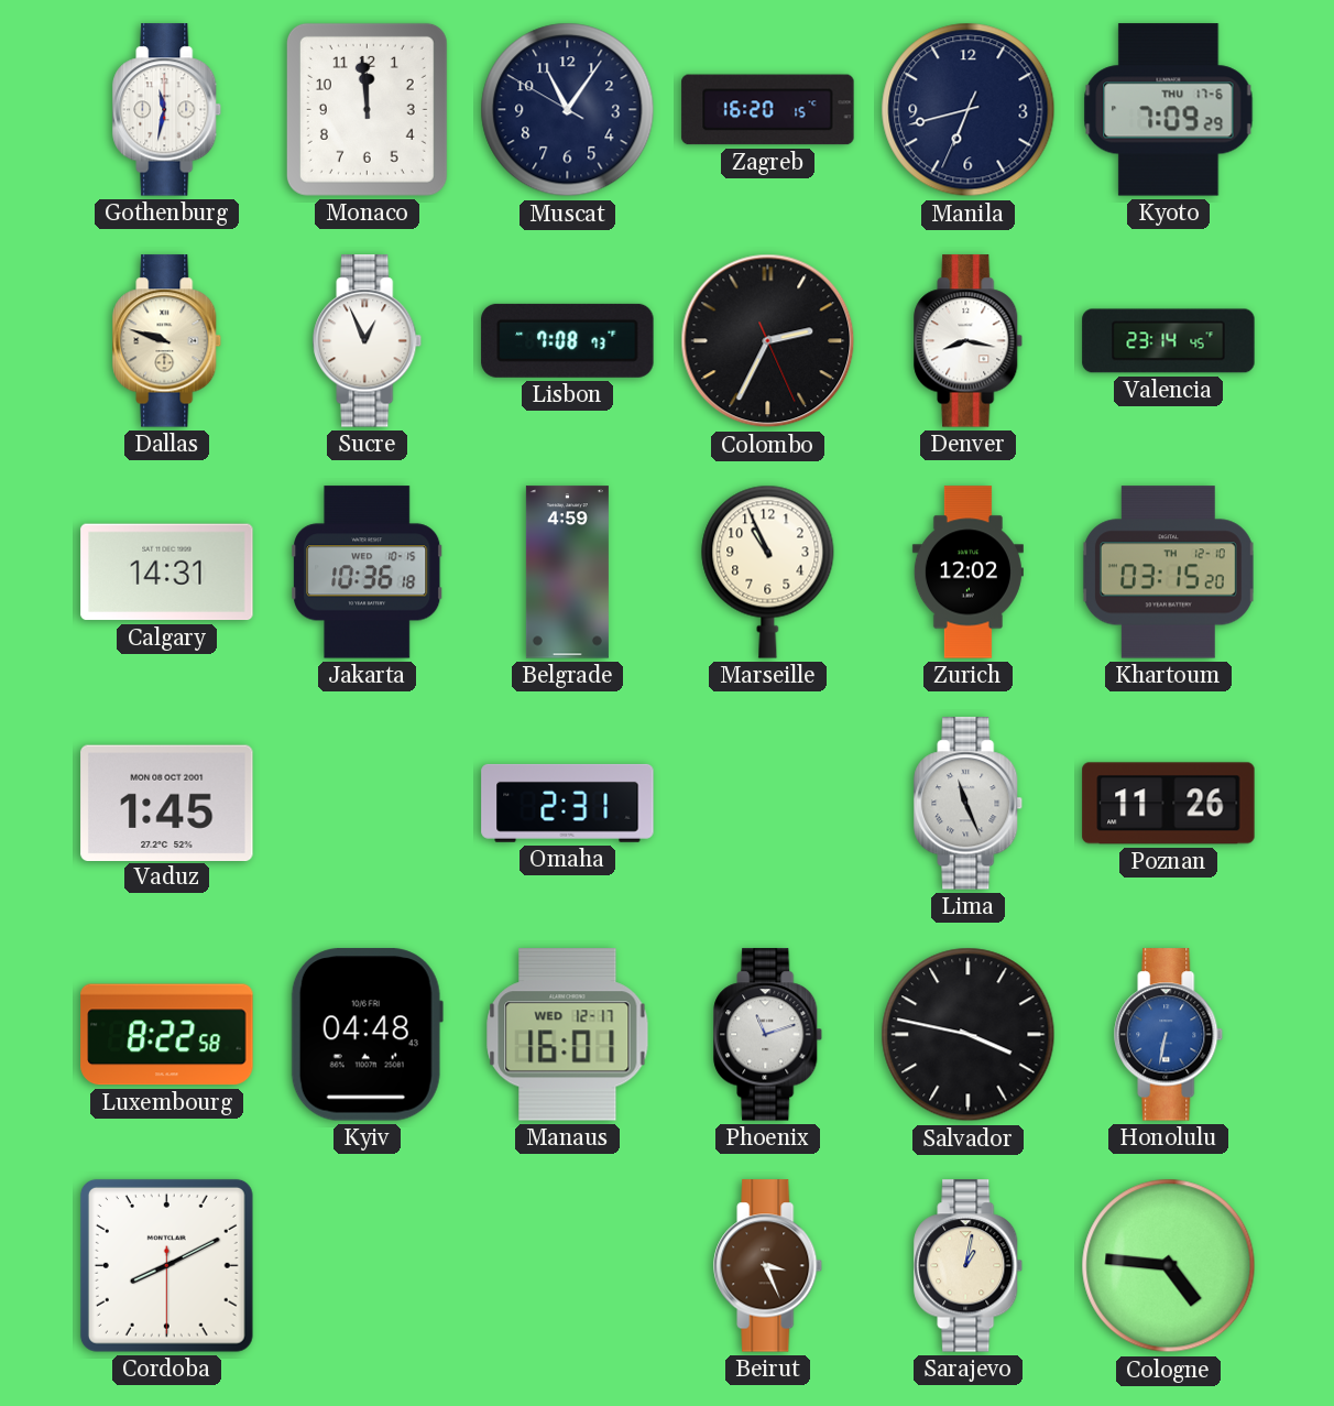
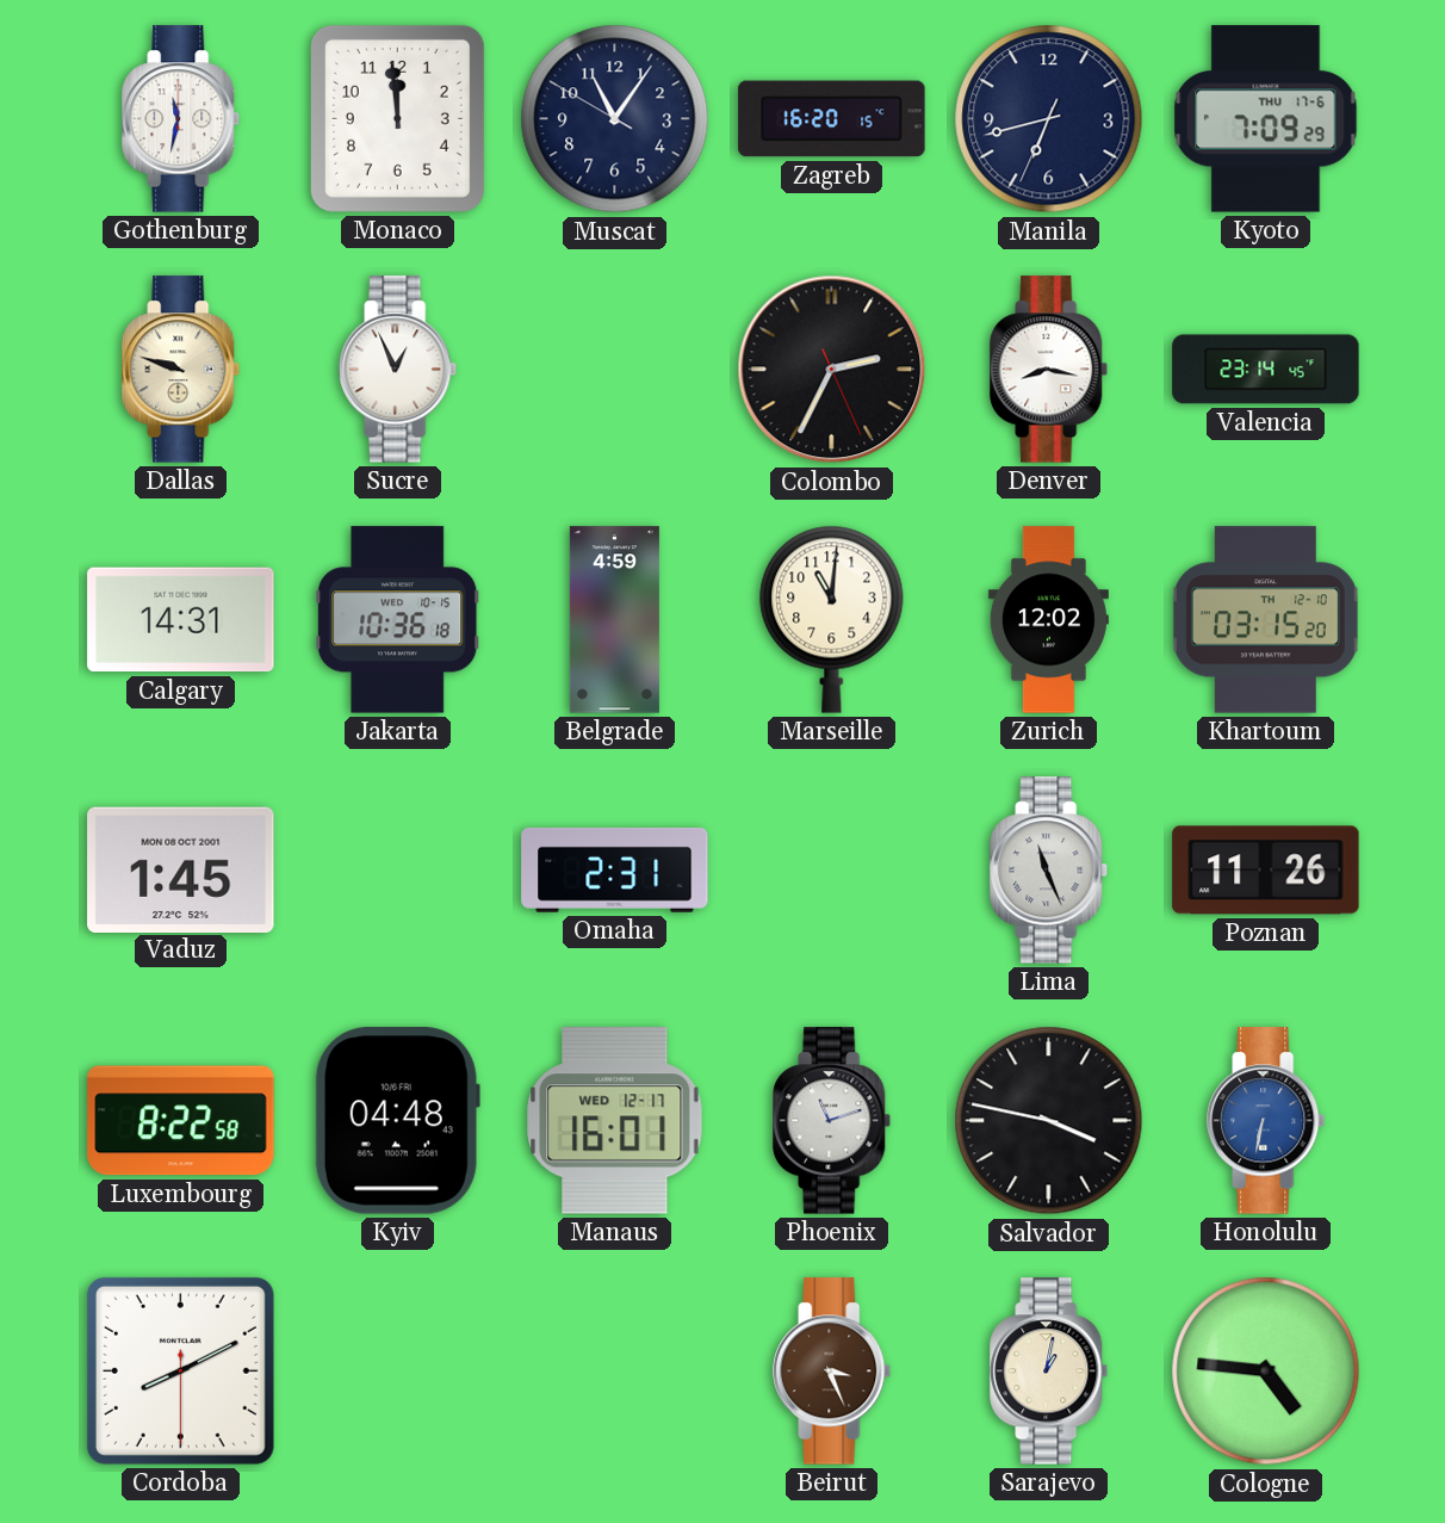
Lisbon: 7:08 -> none (568, 340)
Marseille: 10:56 -> 11:01 (832, 619)
